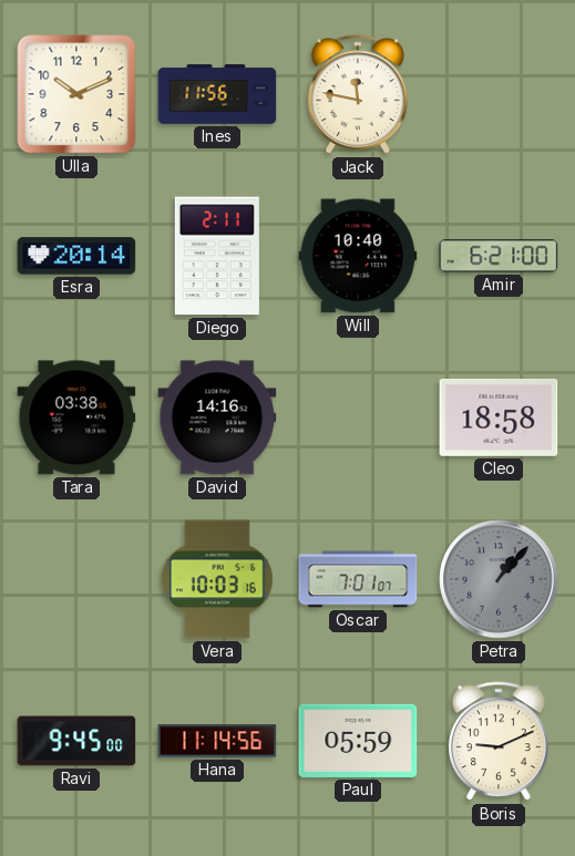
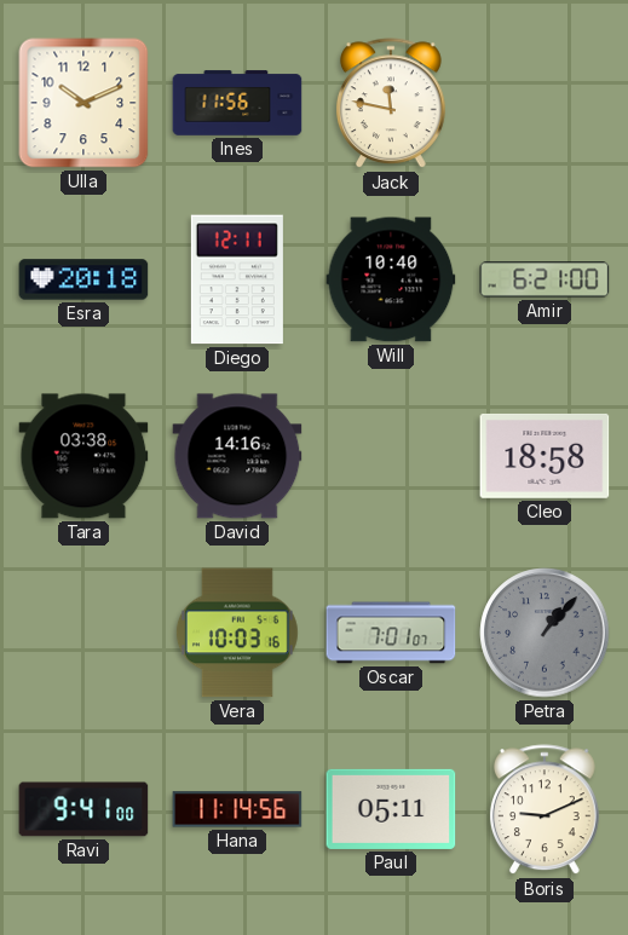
Esra: 20:14 -> 20:18 (83, 279)
Diego: 2:11 -> 12:11 (237, 279)
Ravi: 9:45 -> 9:41 (83, 809)
Paul: 05:59 -> 05:11 (391, 809)
